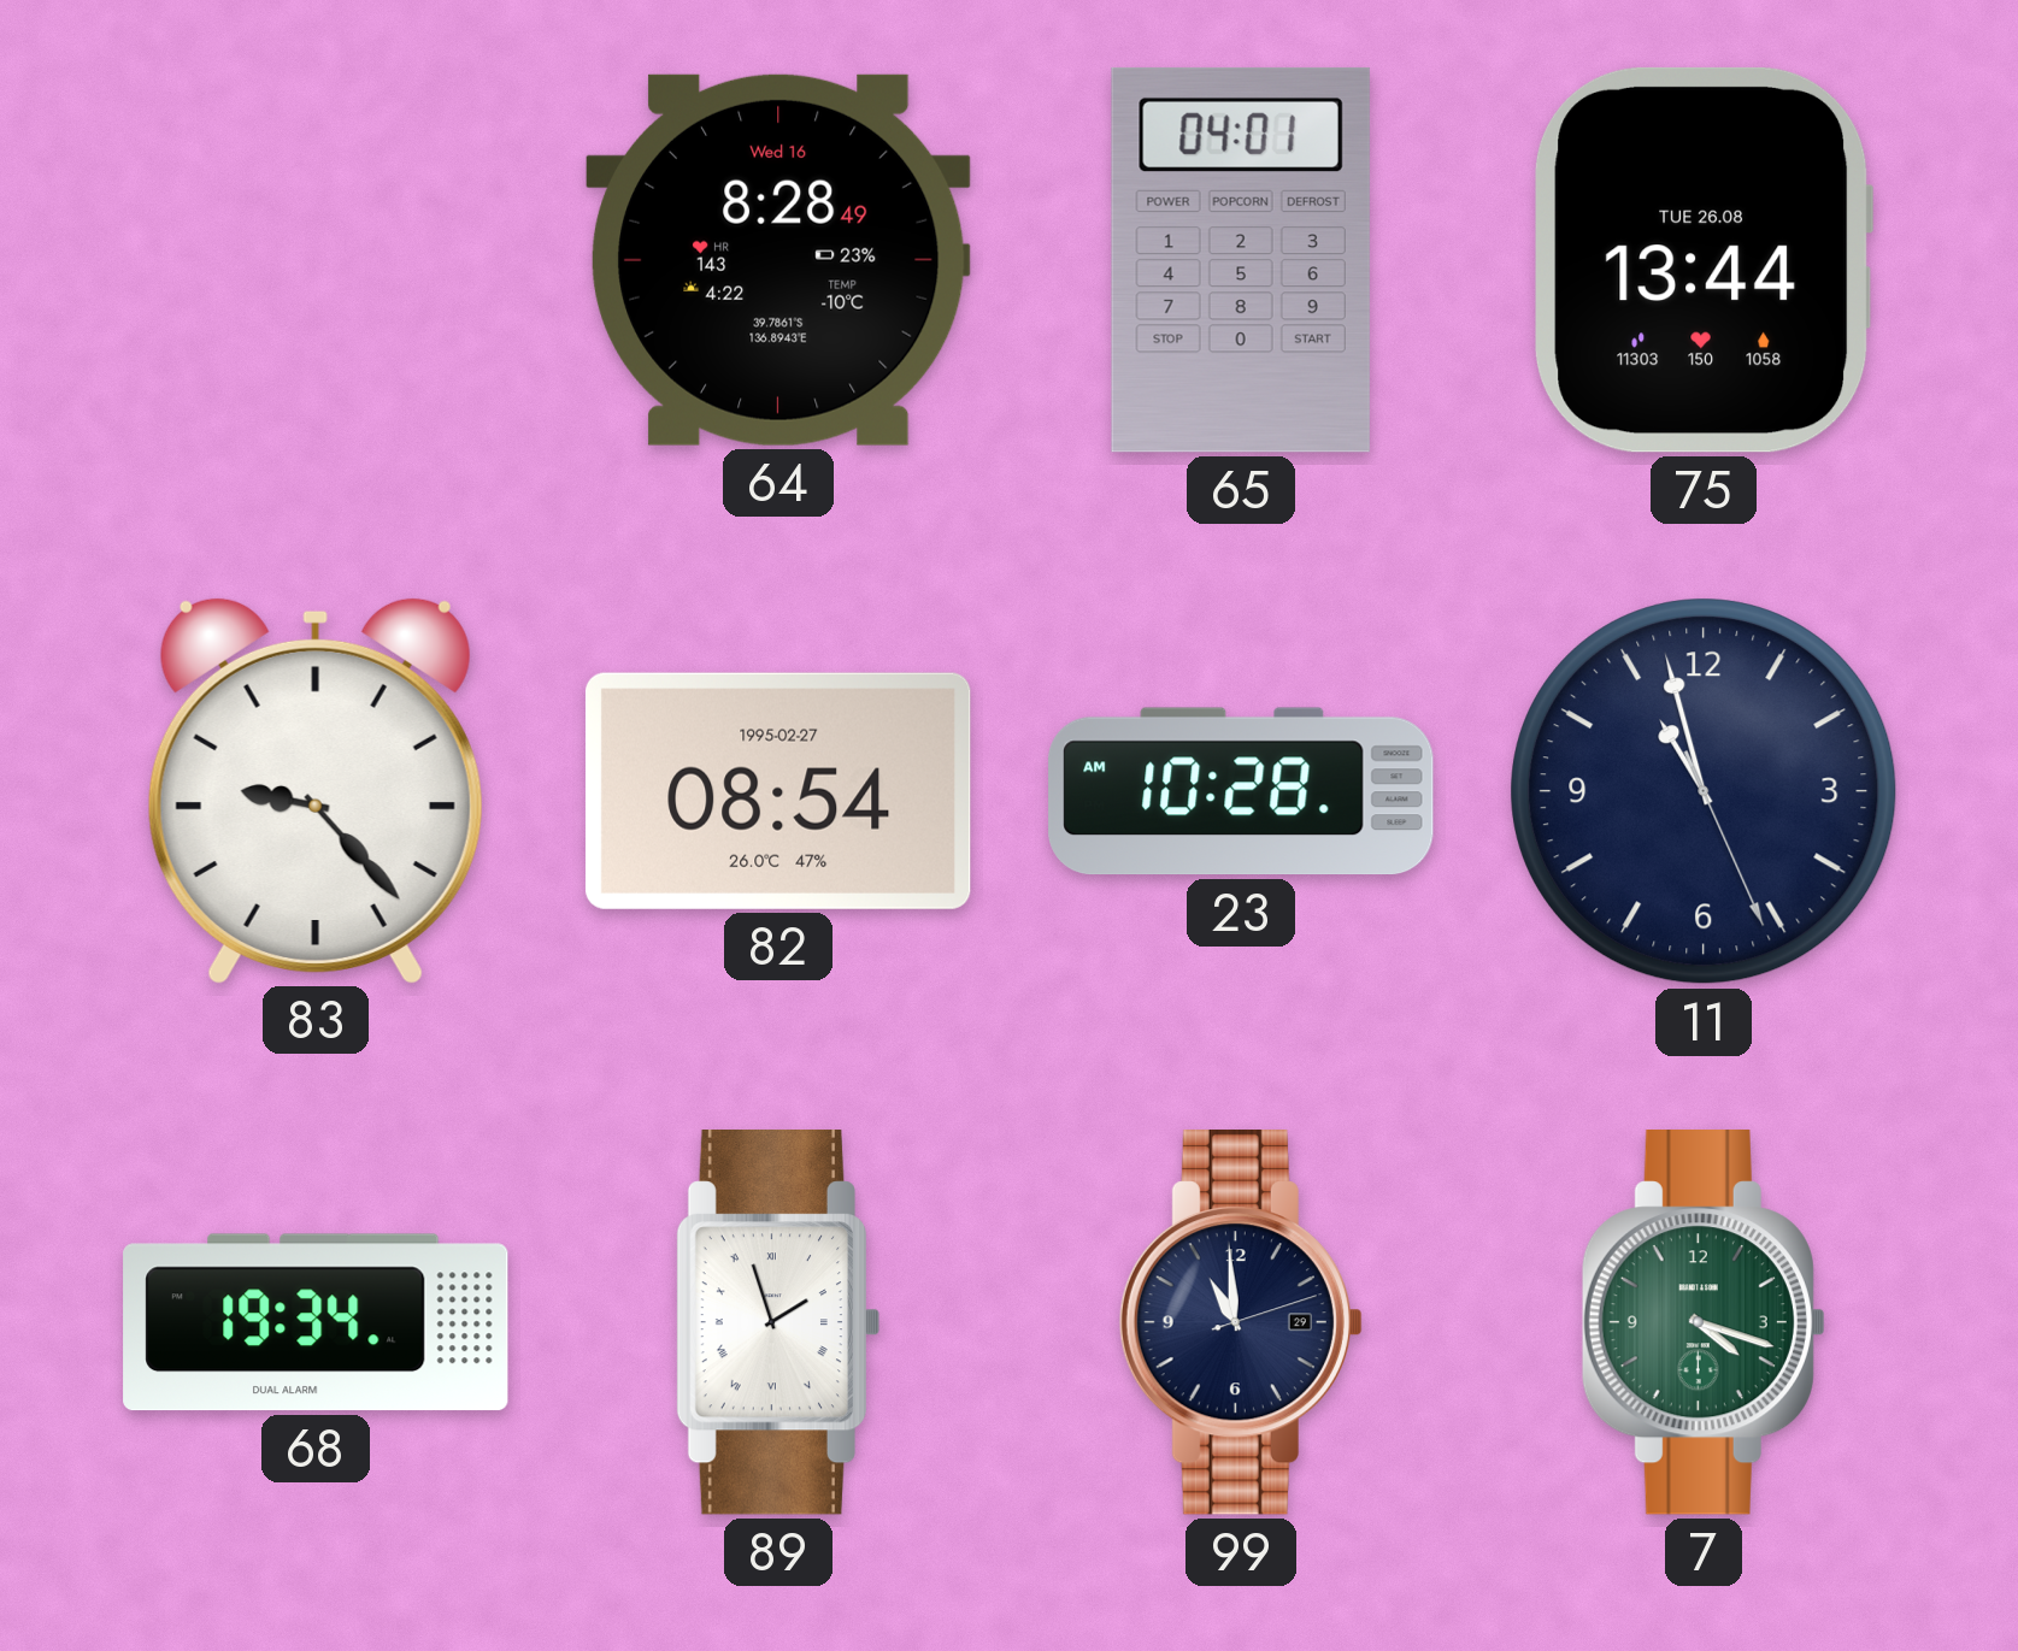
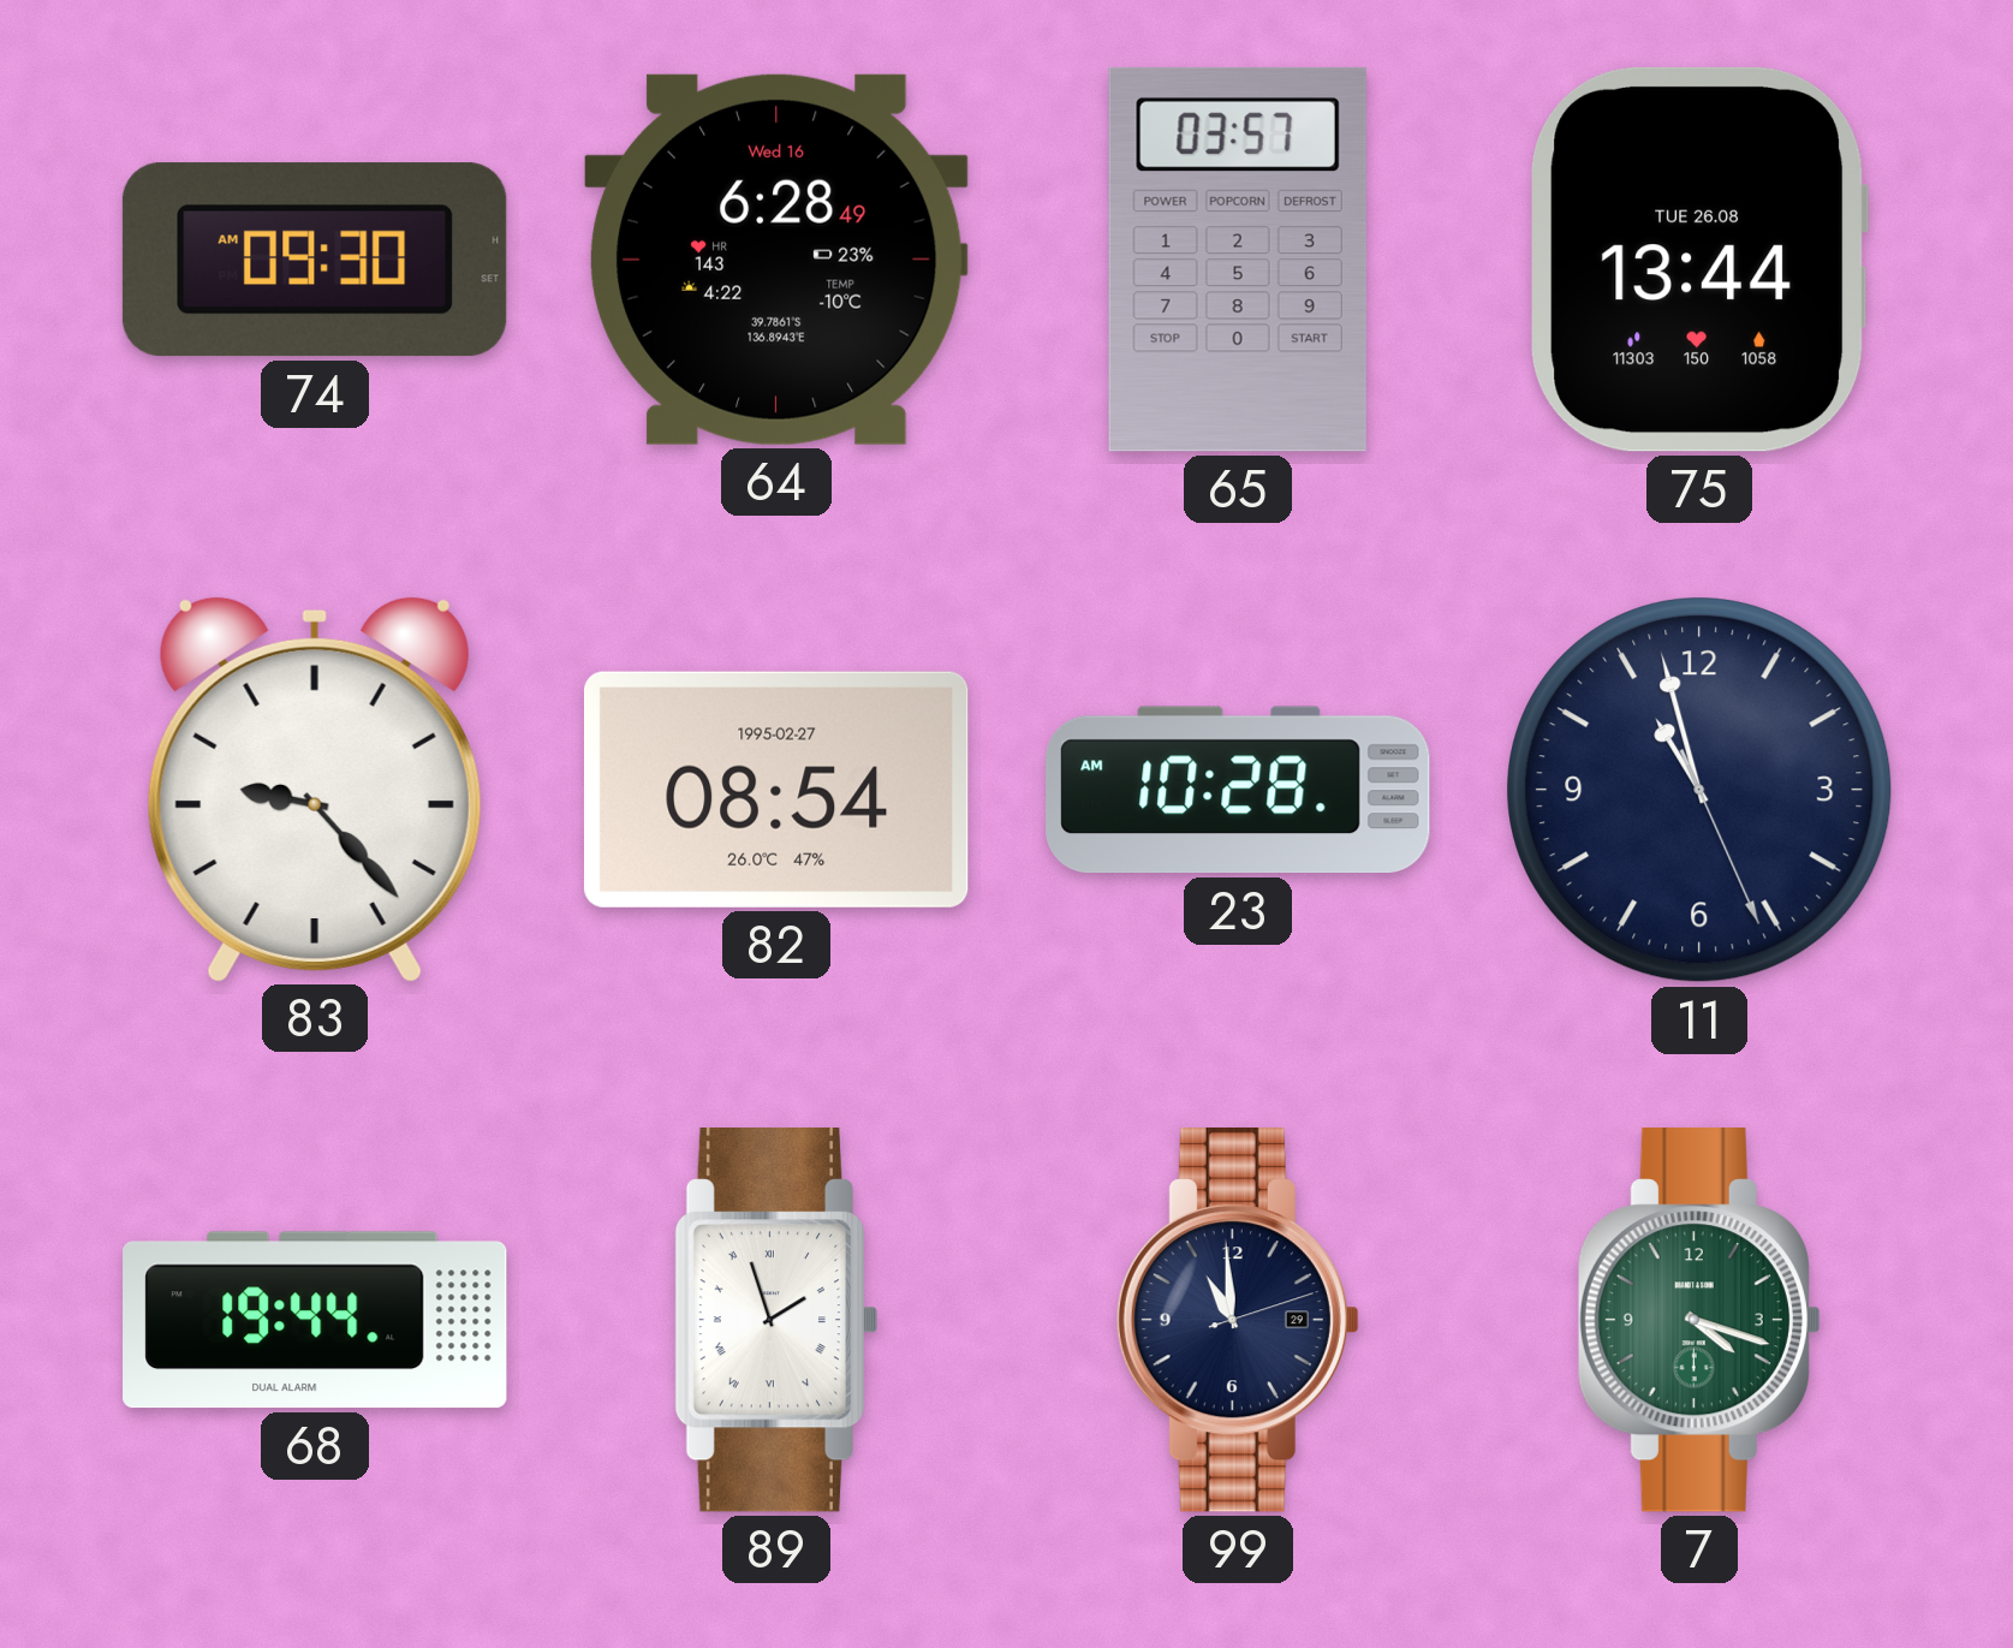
74: none -> 09:30 (315, 260)
64: 8:28 -> 6:28 (776, 260)
65: 04:01 -> 03:57 (1238, 260)
68: 19:34 -> 19:44 (315, 1320)
